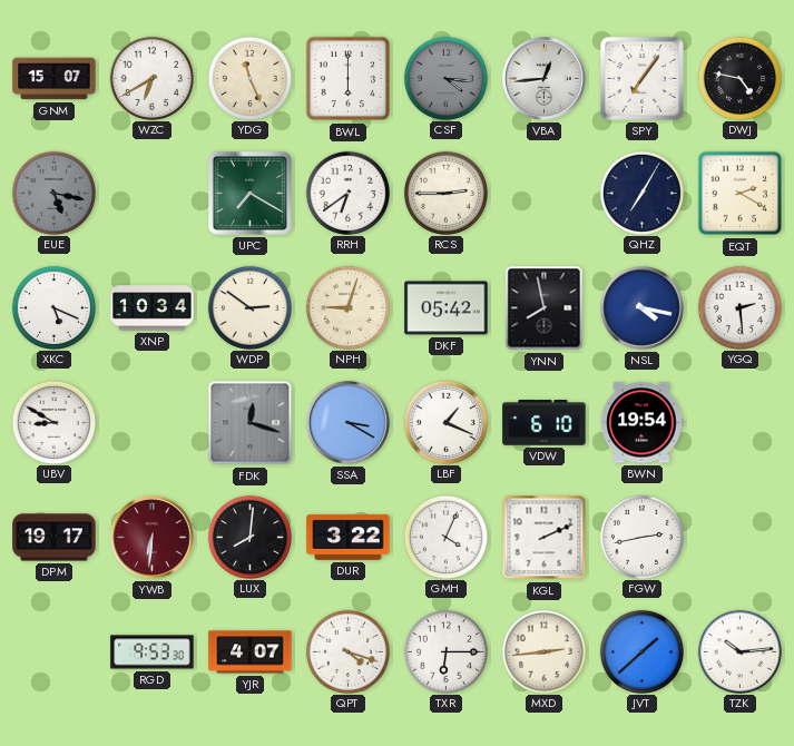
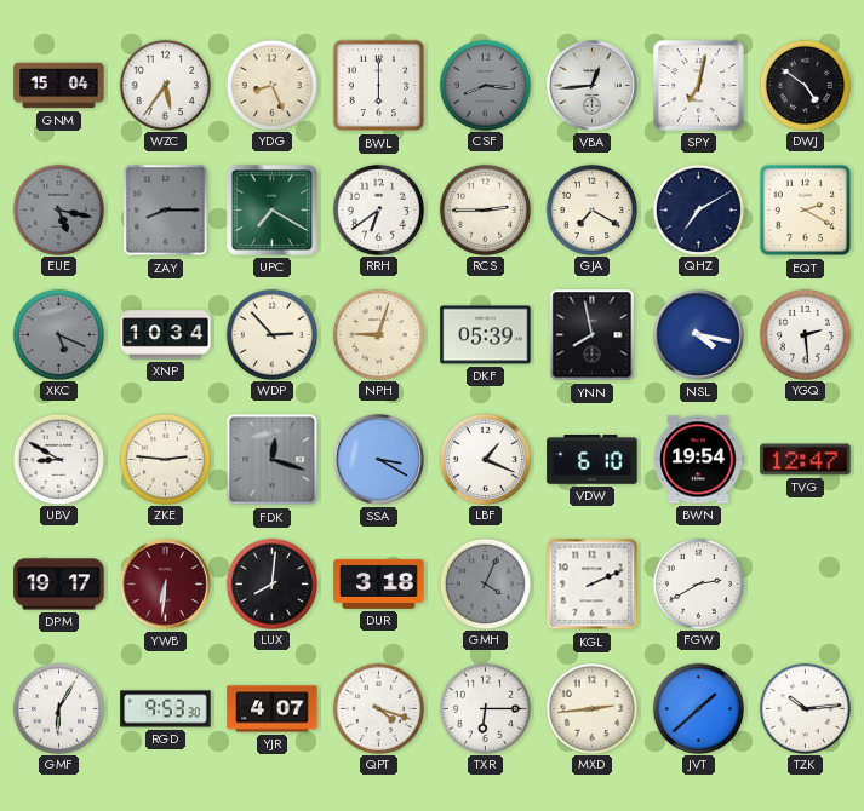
GNM: 15:07 -> 15:04 (59, 86)
WZC: 6:40 -> 5:36 (165, 85)
YDG: 11:26 -> 8:26 (271, 85)
CSF: 4:16 -> 8:16 (485, 85)
SPY: 7:06 -> 7:02 (698, 85)
DWJ: 4:47 -> 4:51 (805, 85)
ZAY: none -> 8:15 (166, 211)
GJA: none -> 7:20 (591, 209)
QHZ: 7:05 -> 7:10 (698, 209)
XKC dial: white -> grey (58, 334)
WDP: 2:51 -> 2:53 (271, 334)
DKF: 05:42 -> 05:39 (486, 335)
ZKE: none -> 2:46 (165, 459)
TVG: none -> 12:47 (806, 460)
DUR: 3:22 -> 3:18 (379, 583)
GMH dial: white -> grey (485, 583)
FGW: 2:43 -> 2:40 (698, 583)
GMF: none -> 6:05 (58, 708)
